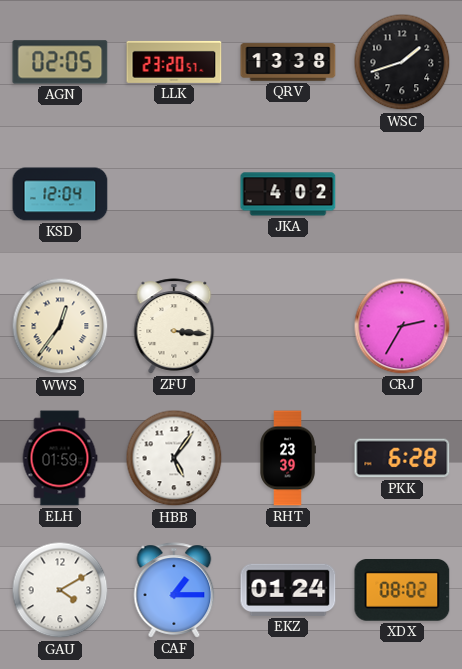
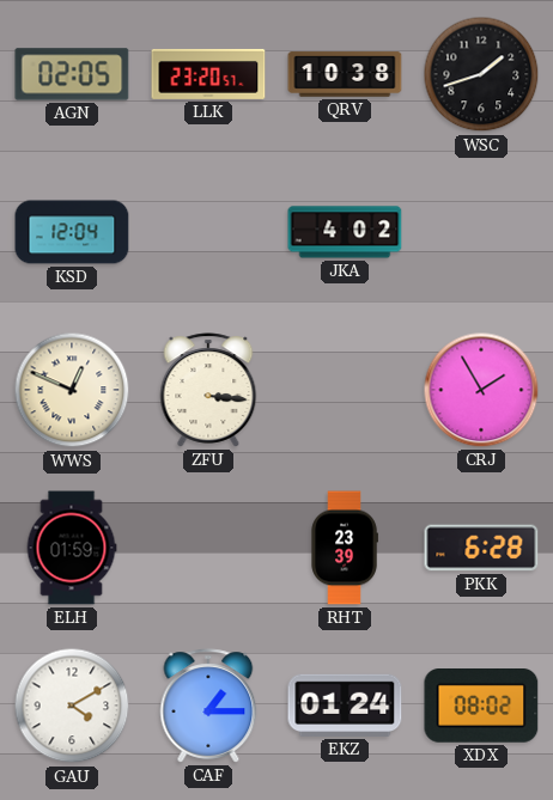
QRV: 13:38 -> 10:38 (345, 74)
WWS: 12:36 -> 12:49 (72, 390)
CRJ: 2:35 -> 1:55 (481, 390)
HBB: 5:06 -> none (174, 458)
